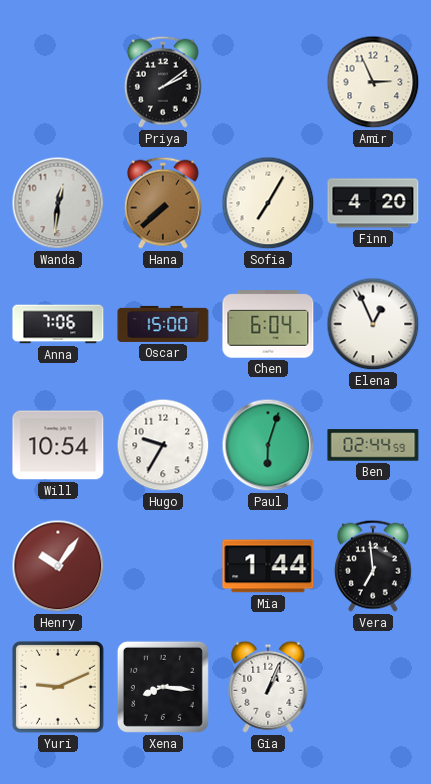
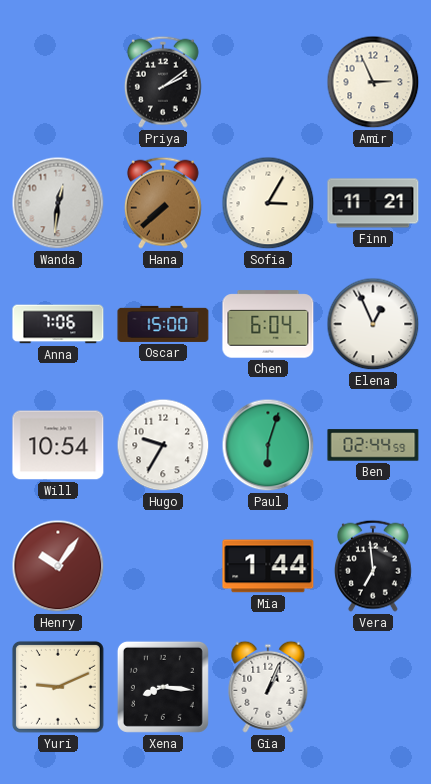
Sofia: 7:05 -> 3:05 (268, 203)
Finn: 4:20 -> 11:21 (373, 203)
